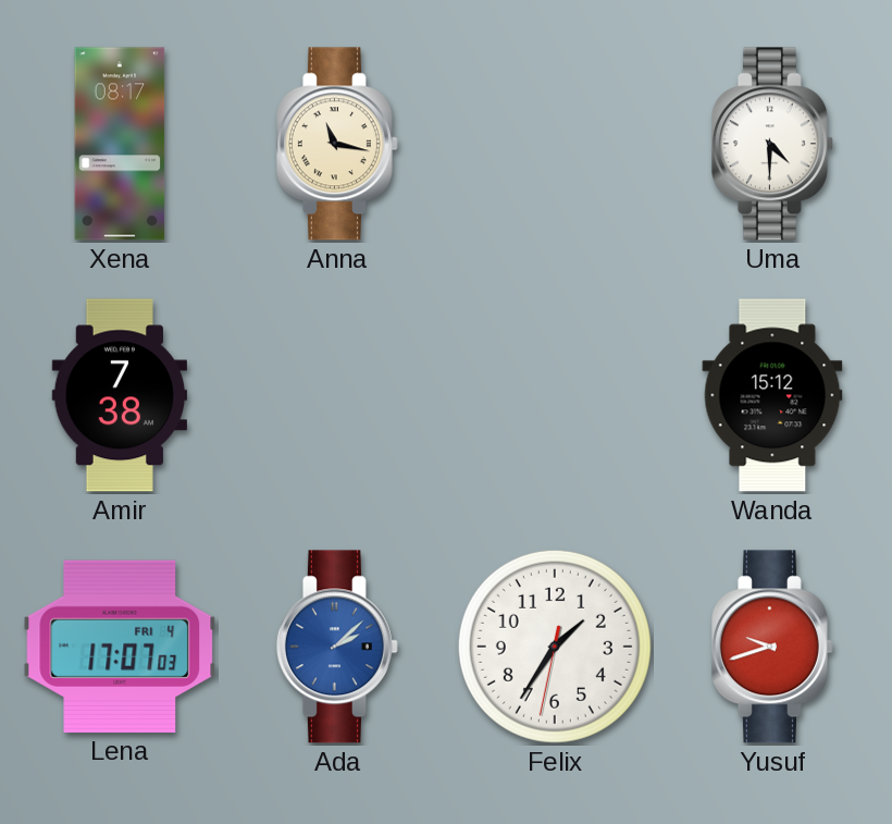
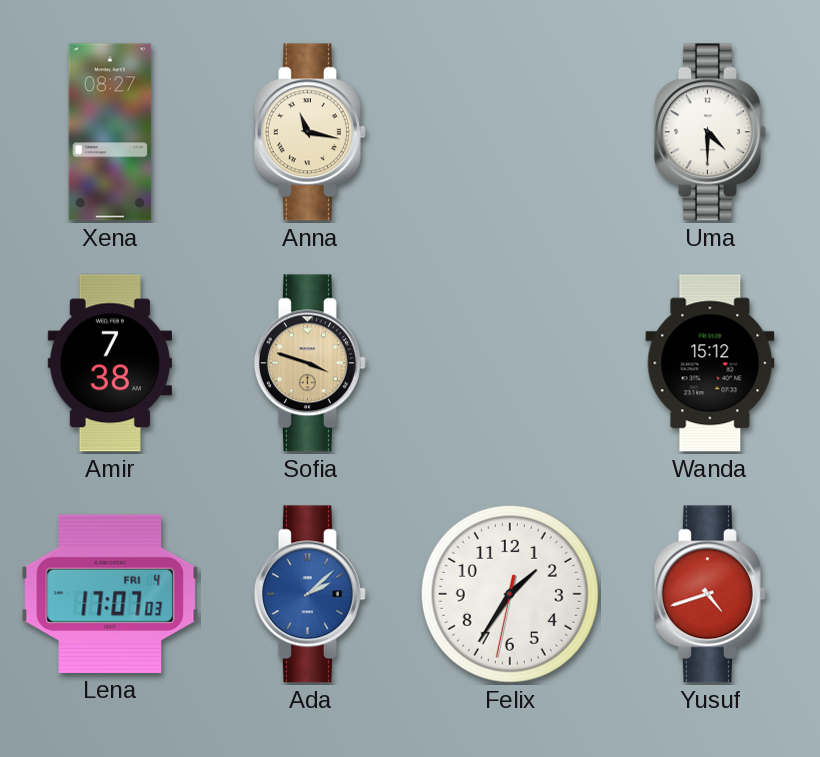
Xena: 08:17 -> 08:27 (110, 132)
Sofia: none -> 3:48 (310, 363)
Yusuf: 9:42 -> 4:42 (710, 594)
